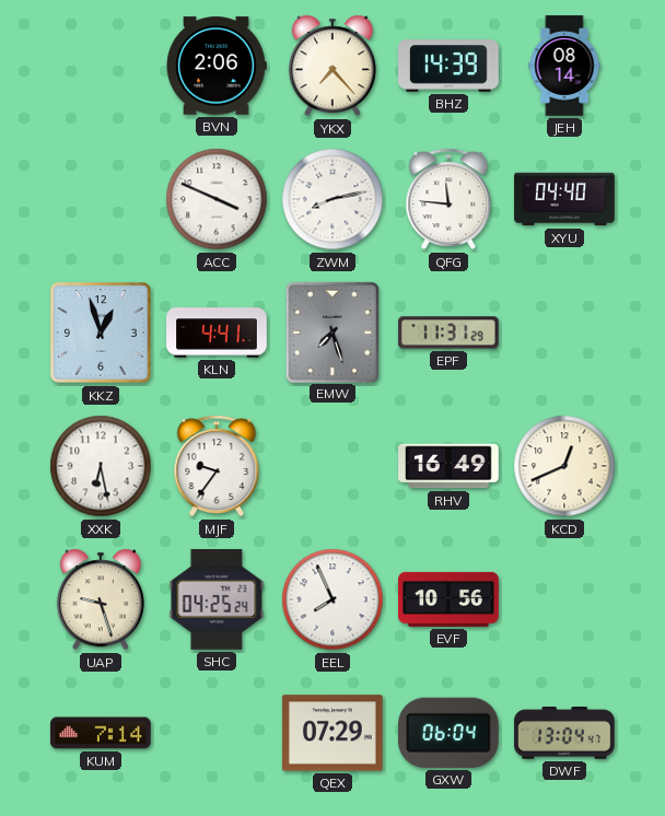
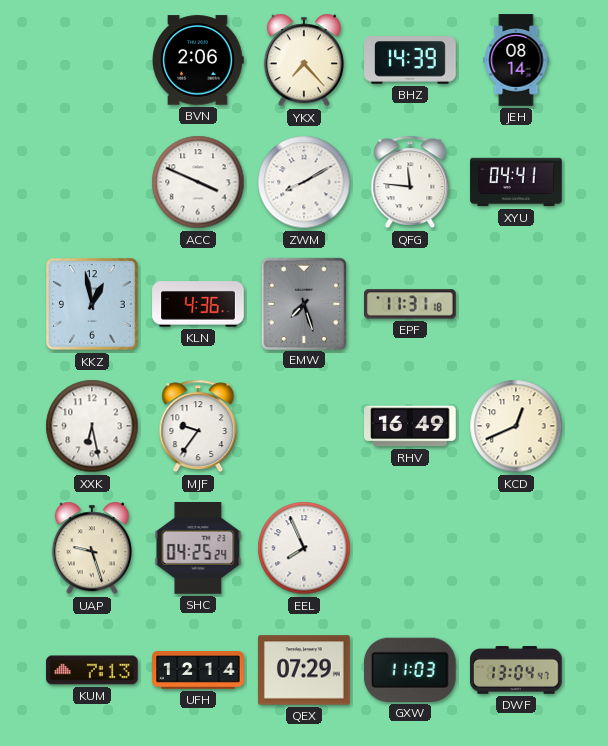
ZWM: 8:13 -> 8:10 (304, 182)
XYU: 04:40 -> 04:41 (516, 182)
KKZ: 12:57 -> 12:58 (92, 304)
KLN: 4:41 -> 4:36 (198, 304)
EPF: 11:31:29 -> 11:31:18 (411, 304)
EVF: 10:56 -> none (448, 599)
KUM: 7:14 -> 7:13 (92, 670)
UFH: none -> 12:14 (198, 671)
GXW: 06:04 -> 11:03 (410, 670)
